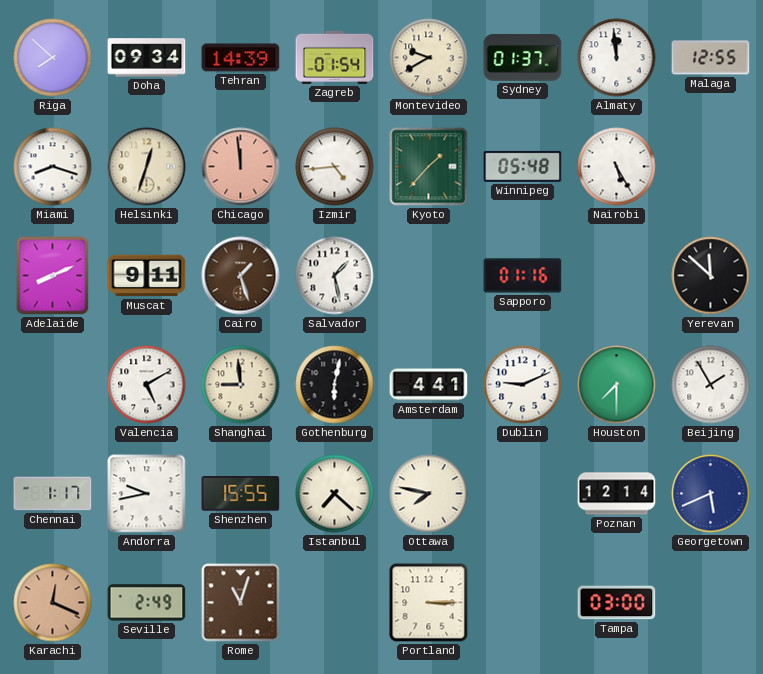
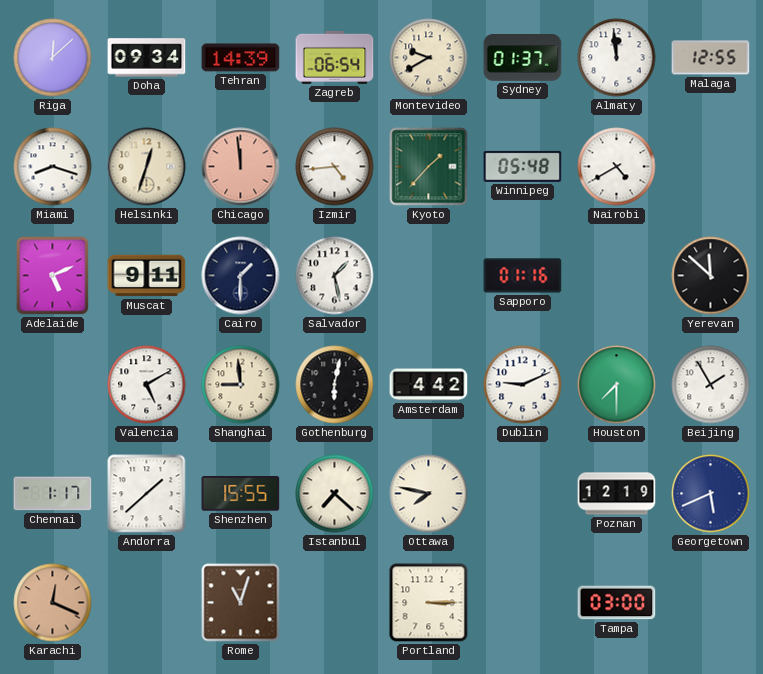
Riga: 7:52 -> 12:08 (53, 58)
Zagreb: 01:54 -> 06:54 (335, 57)
Nairobi: 5:25 -> 4:40 (617, 167)
Adelaide: 8:11 -> 5:11 (53, 276)
Cairo: 1:27 -> 1:30 (241, 276)
Cairo dial: brown -> navy (241, 276)
Amsterdam: 4:41 -> 4:42 (429, 385)
Andorra: 9:43 -> 1:38 (147, 494)
Poznan: 12:14 -> 12:19 (617, 494)
Seville: 2:49 -> none (147, 603)
